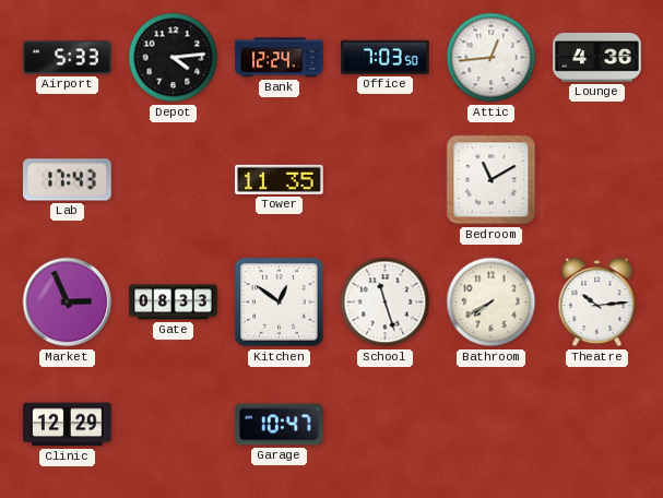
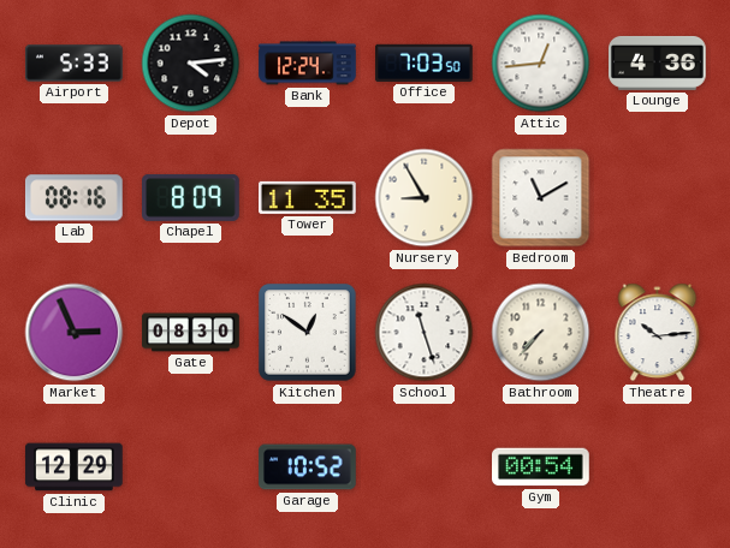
Lab: 17:43 -> 08:16 (73, 198)
Chapel: none -> 8:09 (191, 197)
Nursery: none -> 8:55 (425, 198)
Gate: 08:33 -> 08:30 (191, 333)
Bathroom: 7:40 -> 7:37 (541, 333)
Garage: 10:47 -> 10:52 (308, 467)
Gym: none -> 00:54 (541, 467)
